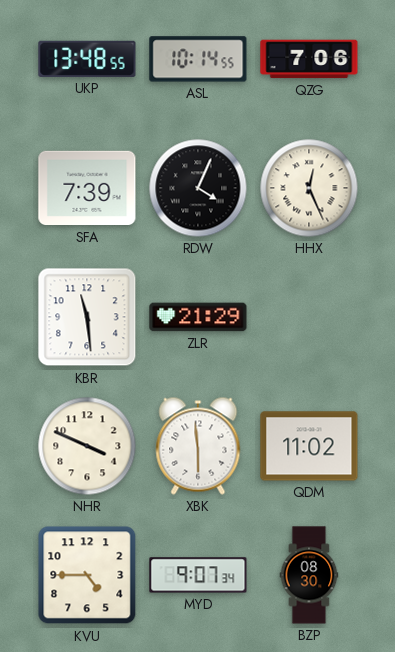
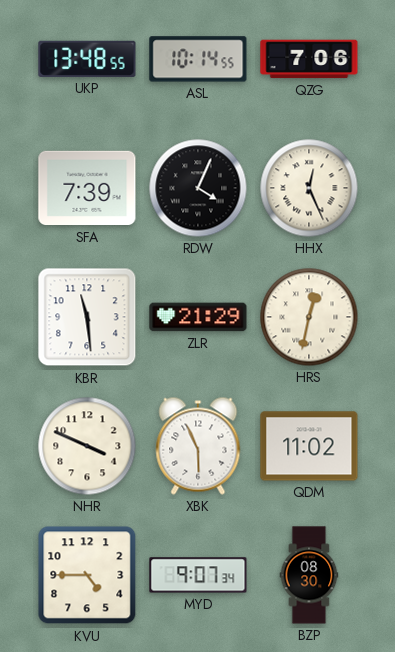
HRS: none -> 12:32 (309, 317)
XBK: 5:59 -> 5:56 (198, 446)
